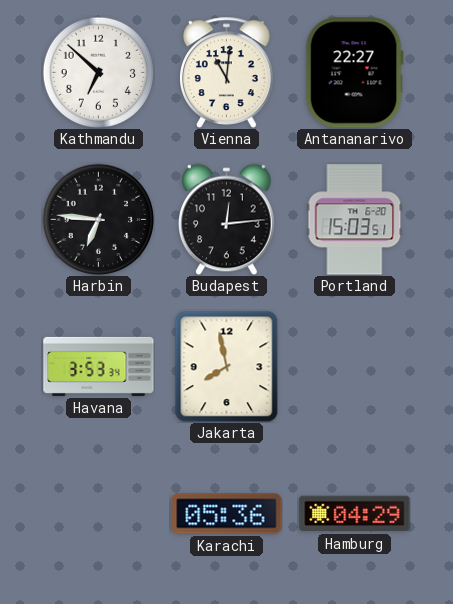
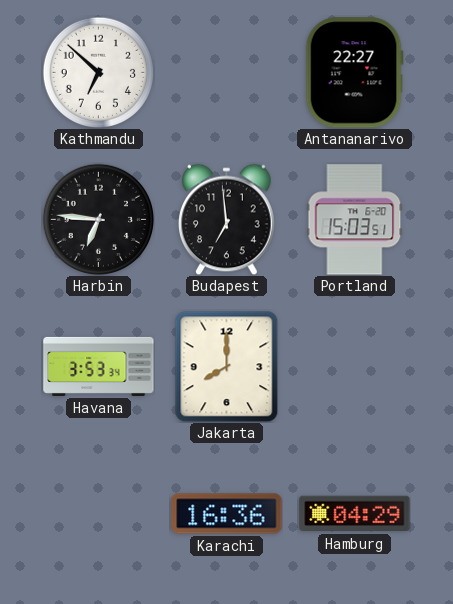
Vienna: 11:01 -> none (227, 72)
Budapest: 12:14 -> 6:59 (227, 219)
Jakarta: 7:58 -> 8:00 (227, 366)
Karachi: 05:36 -> 16:36 (227, 514)
